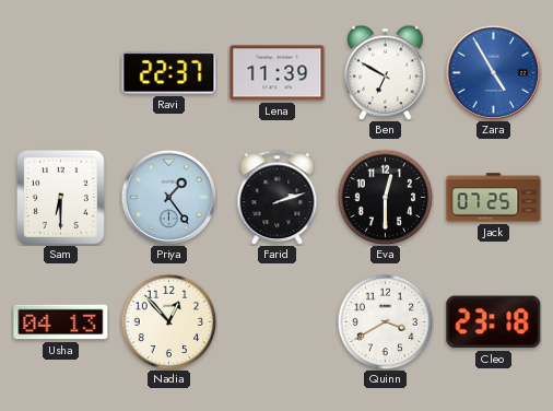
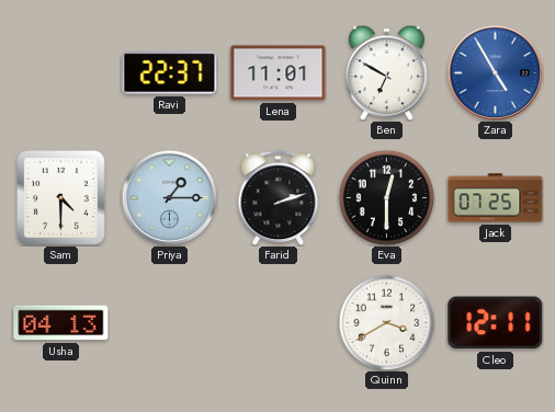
Lena: 11:39 -> 11:01 (279, 73)
Sam: 6:30 -> 4:30 (60, 197)
Priya: 1:24 -> 1:15 (169, 197)
Nadia: 12:53 -> none (168, 321)
Cleo: 23:18 -> 12:11 (496, 323)
